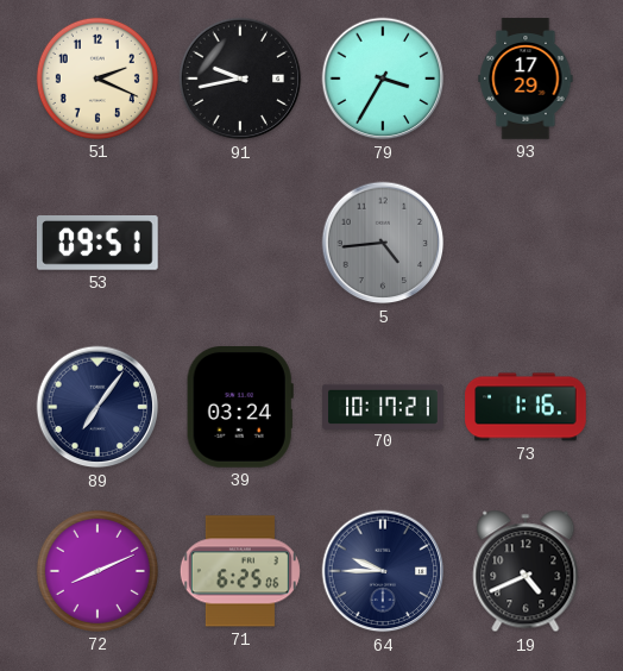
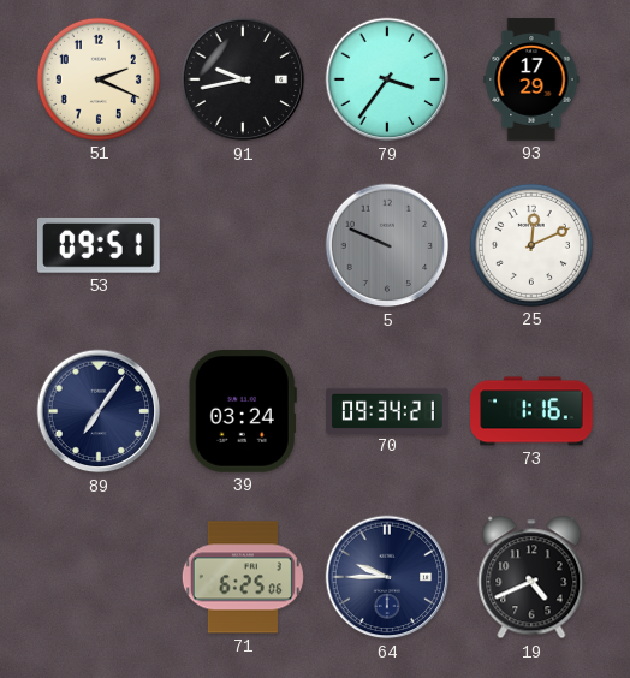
79: 3:35 -> 3:36 (387, 79)
5: 4:44 -> 9:49 (387, 245)
25: none -> 12:11 (531, 245)
70: 10:17 -> 09:34 (387, 410)
72: 8:11 -> none (97, 571)
